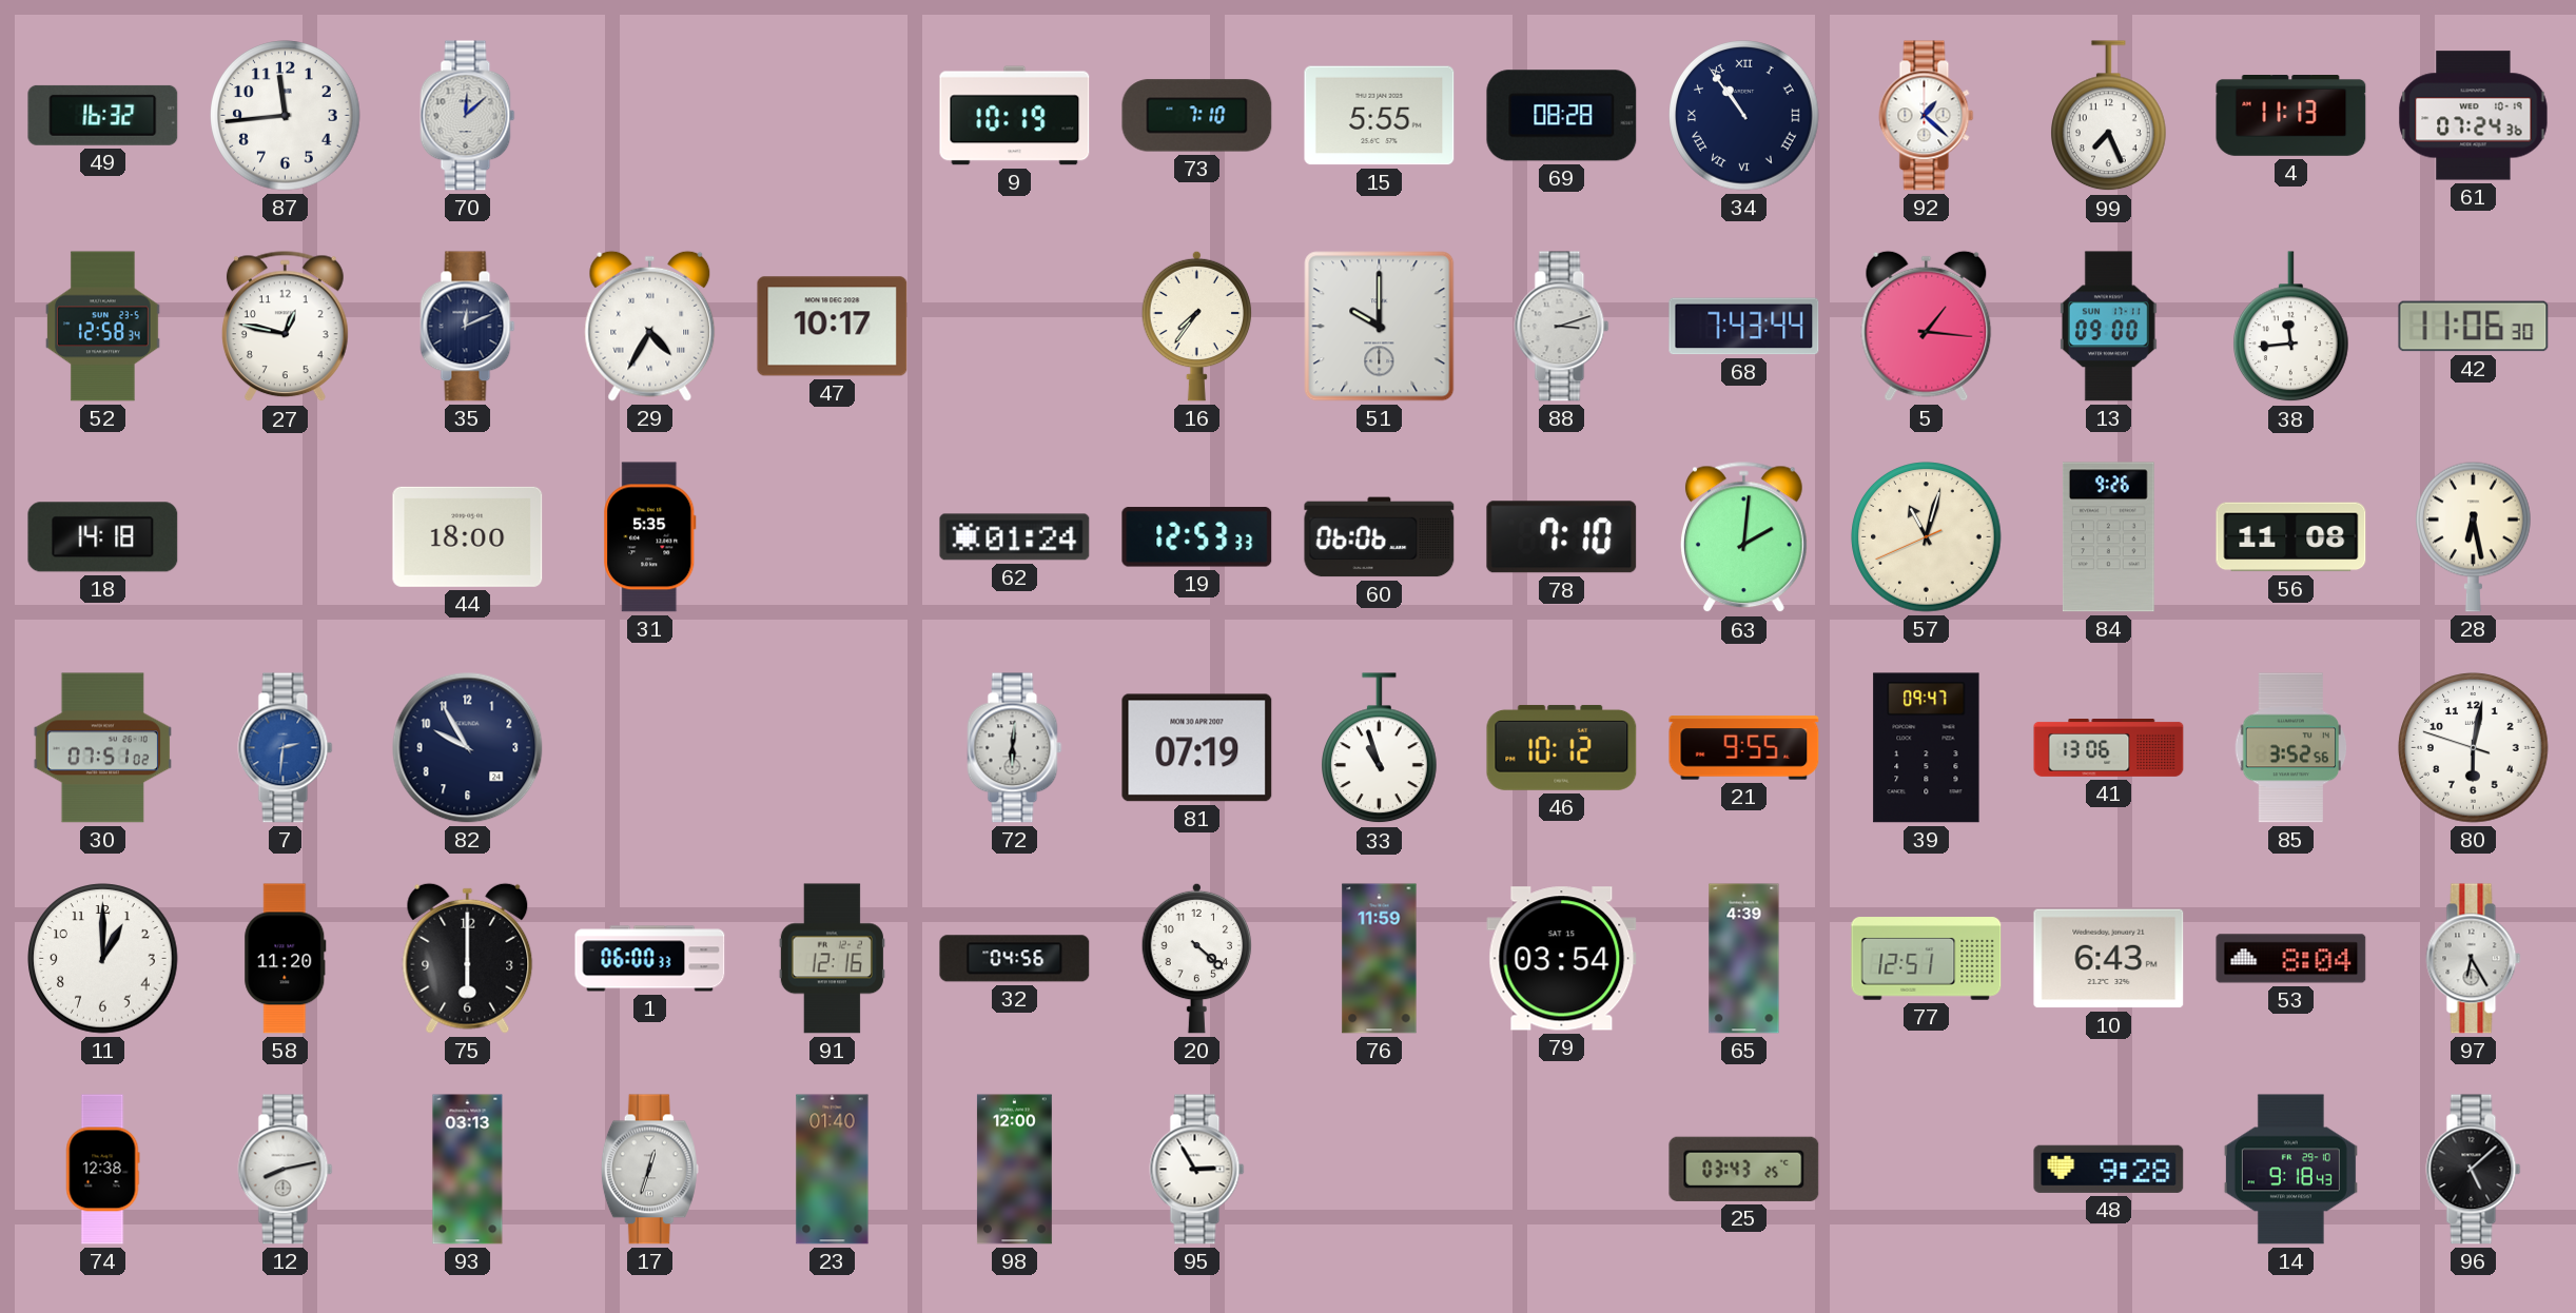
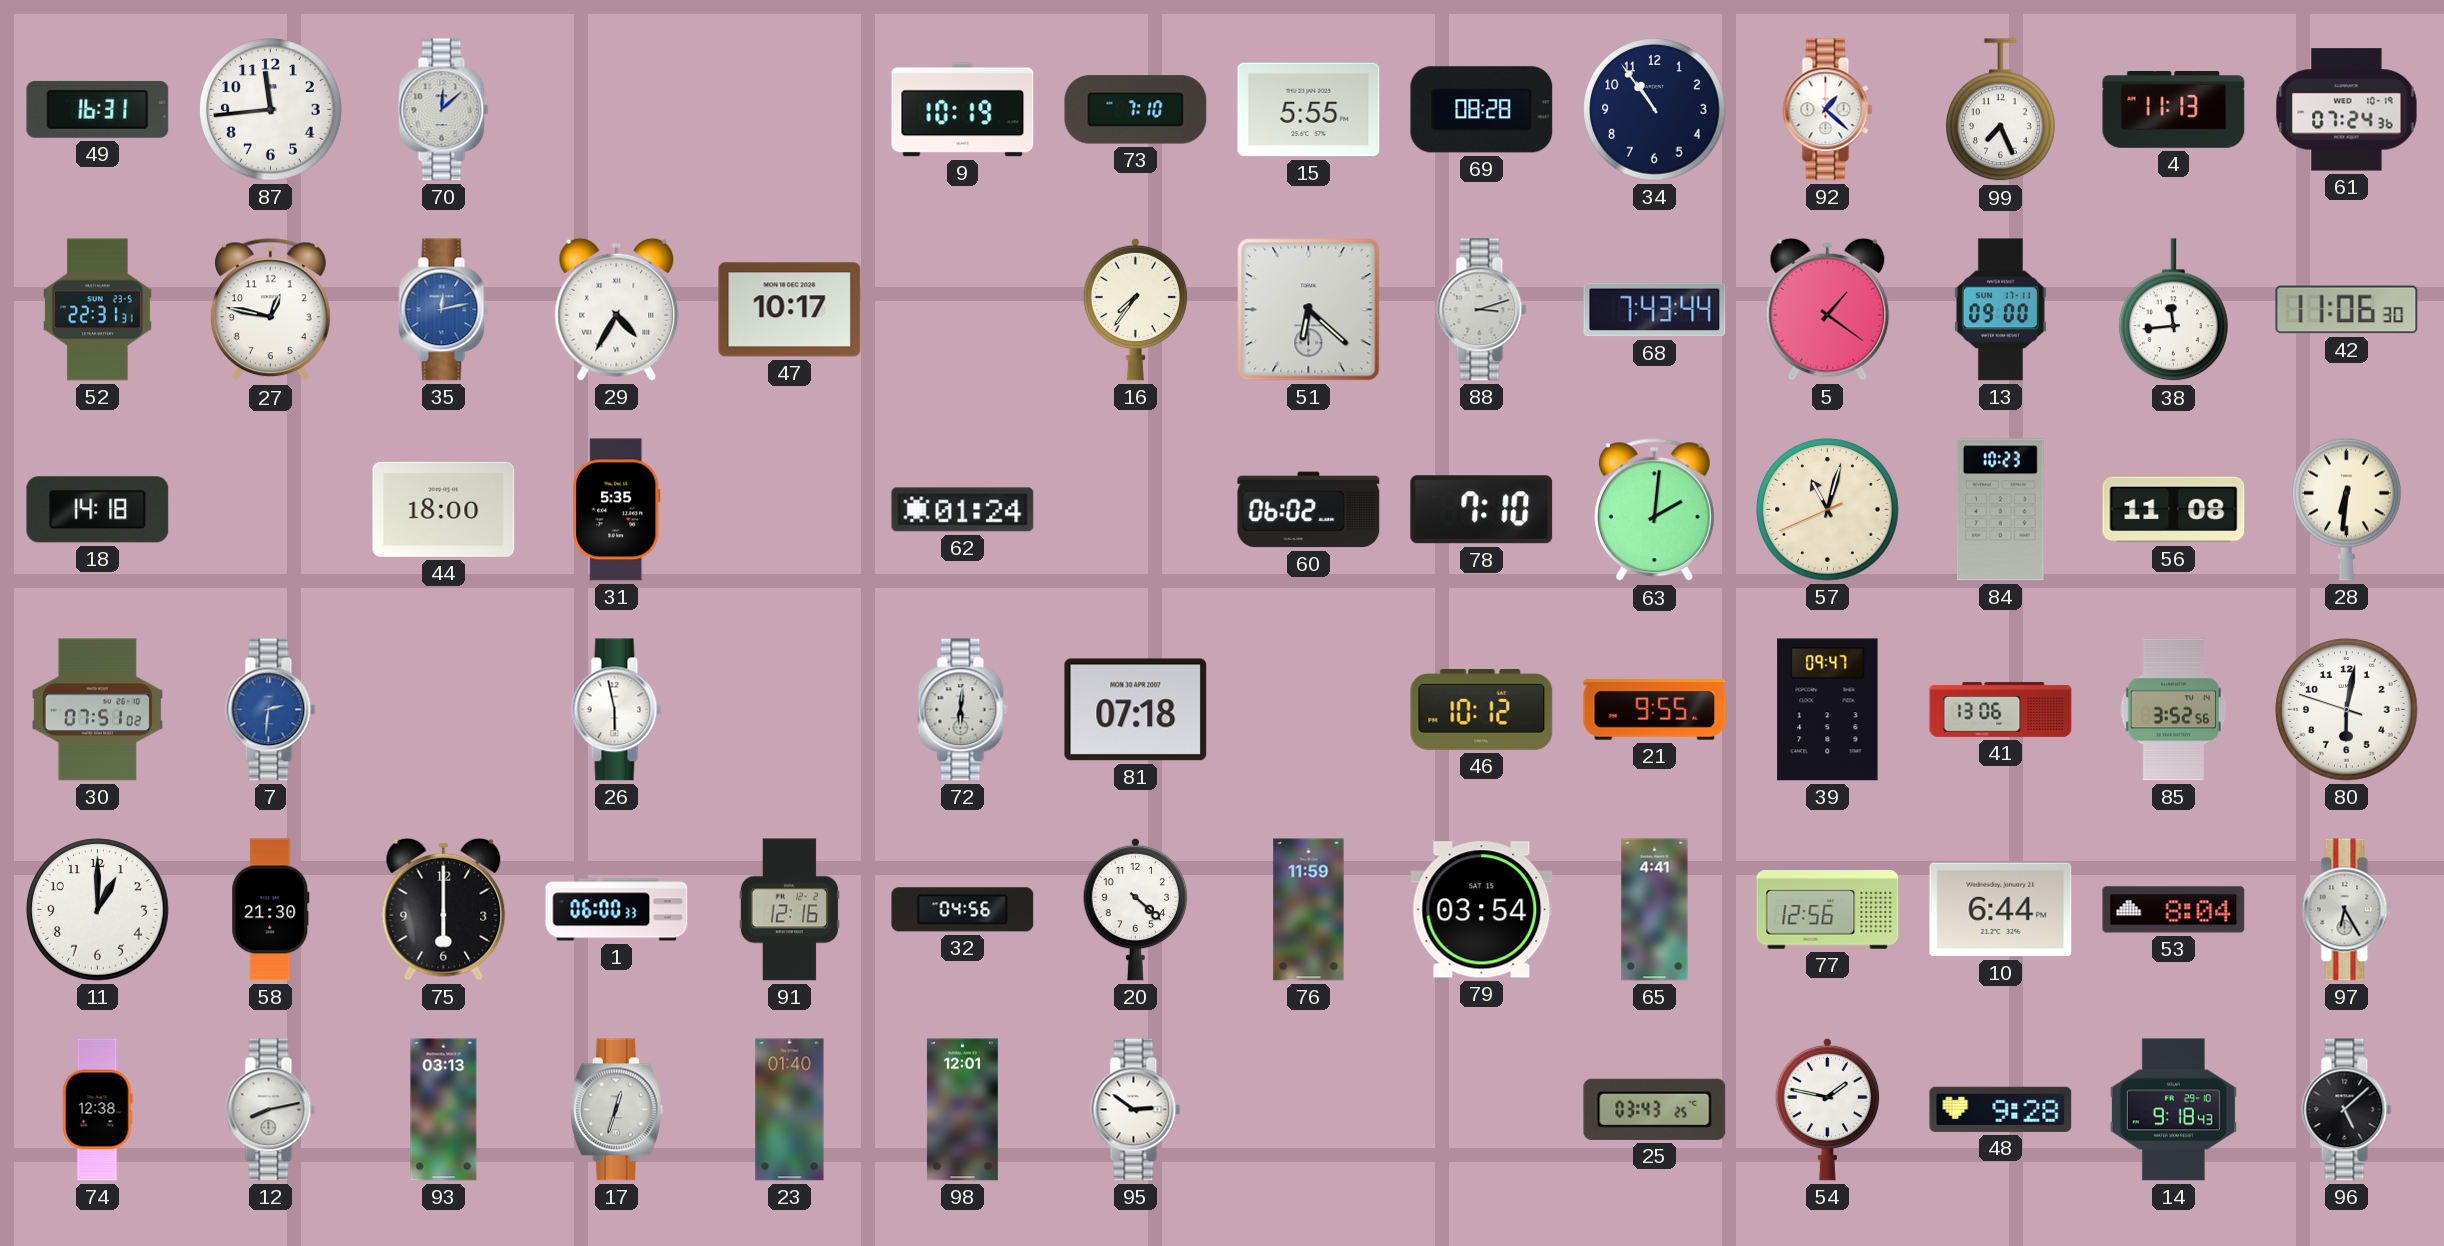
49: 16:32 -> 16:31 (98, 109)
34 numerals: Roman -> Arabic (1655, 110)
52: 12:58 -> 22:31 (97, 310)
35: 12:11 -> 12:13 (444, 310)
35 dial: navy -> blue (444, 310)
51: 10:00 -> 6:22 (1309, 310)
5: 1:16 -> 1:21 (1828, 309)
19: 12:53 -> none (1197, 537)
60: 06:06 -> 06:02 (1309, 510)
84: 9:26 -> 10:23 (2000, 510)
28: 6:28 -> 6:31 (2347, 509)
82: 9:55 -> none (468, 748)
26: none -> 5:58 (617, 710)
81: 07:19 -> 07:18 (1136, 710)
33: 10:57 -> none (1380, 748)
58: 11:20 -> 21:30 (271, 910)
65: 4:39 -> 4:41 (1655, 910)
77: 12:51 -> 12:56 (1828, 910)
10: 6:43 -> 6:44 (2001, 910)
98: 12:00 -> 12:01 (962, 1110)
95: 2:55 -> 2:51 (1136, 1110)
54: none -> 1:47 (1828, 1109)
